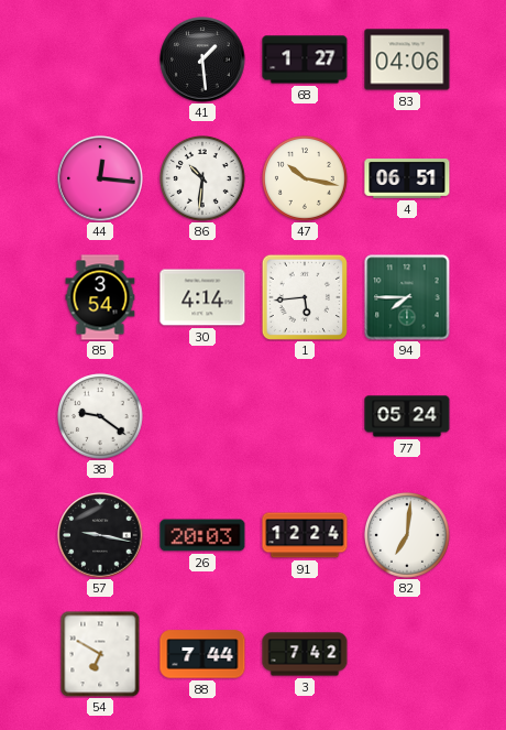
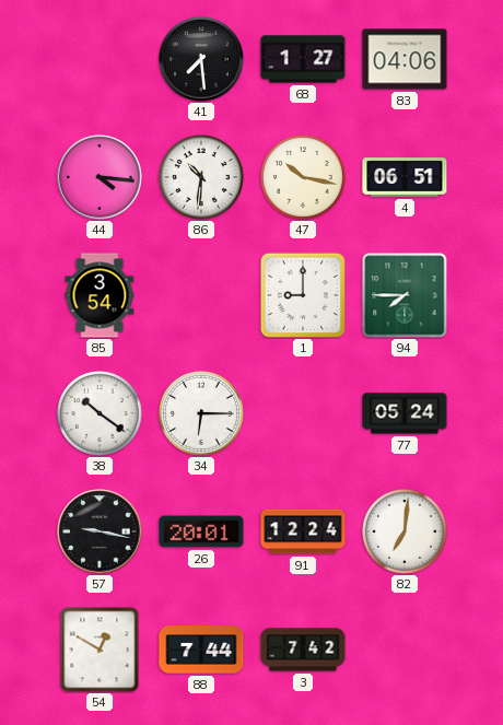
41: 1:29 -> 7:29 (201, 59)
44: 12:16 -> 4:16 (100, 177)
30: 4:14 -> none (202, 297)
1: 5:44 -> 9:00 (303, 295)
38: 9:21 -> 10:21 (101, 414)
34: none -> 6:15 (202, 414)
26: 20:03 -> 20:01 (201, 531)
54: 6:50 -> 12:50 (100, 650)
